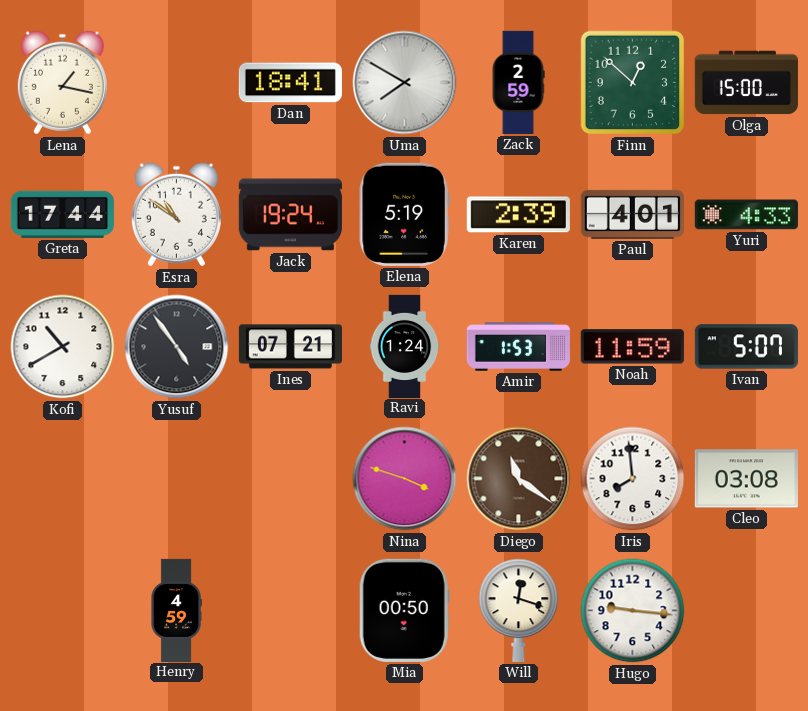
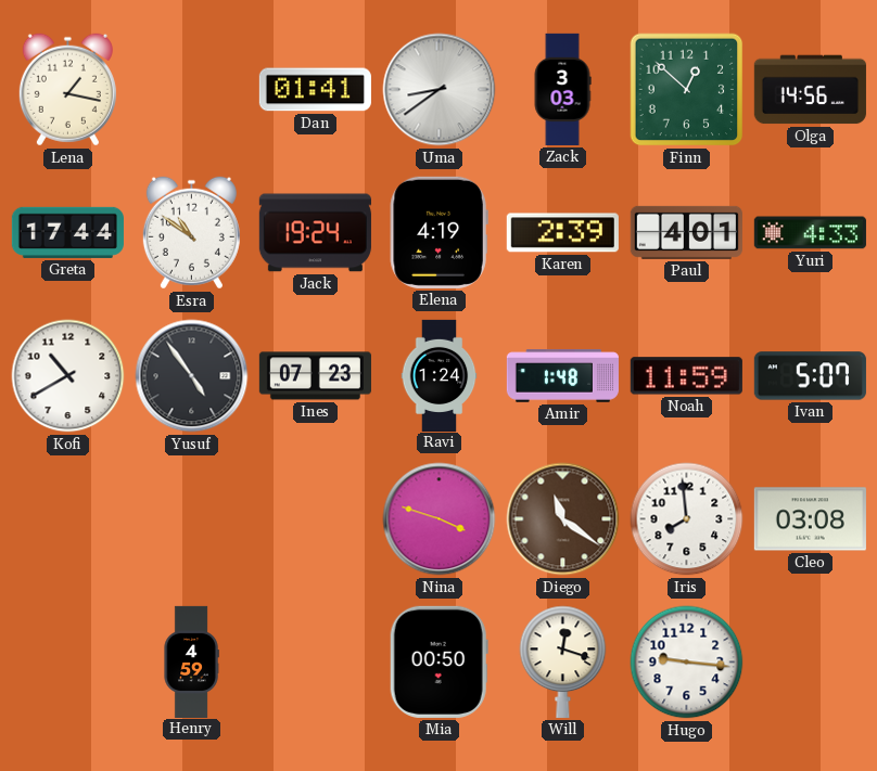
Dan: 18:41 -> 01:41 (315, 90)
Uma: 7:50 -> 8:39 (440, 90)
Zack: 2:59 -> 3:03 (562, 89)
Olga: 15:00 -> 14:56 (810, 90)
Elena: 5:19 -> 4:19 (438, 232)
Ines: 07:21 -> 07:23 (315, 376)
Amir: 1:53 -> 1:48 (562, 376)
